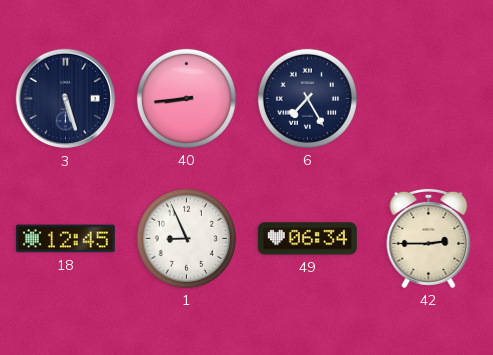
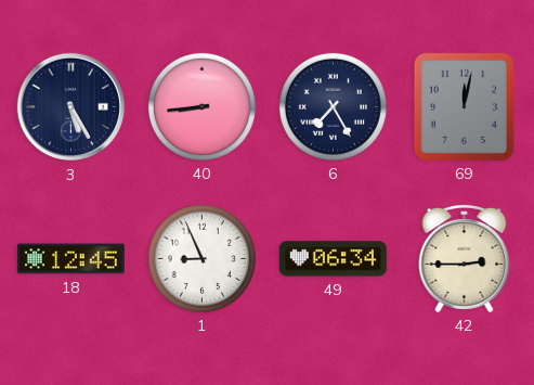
3: 5:27 -> 5:25 (71, 107)
69: none -> 12:02 (464, 106)
